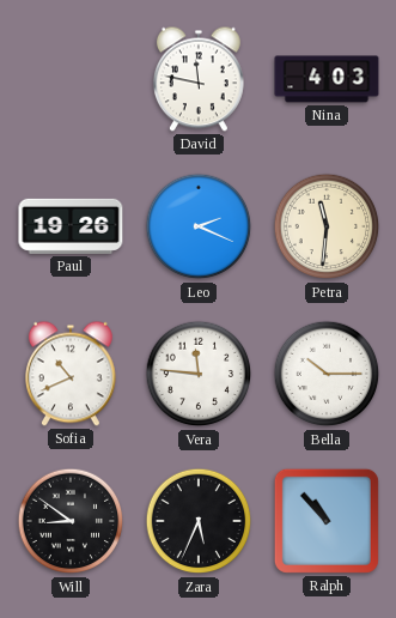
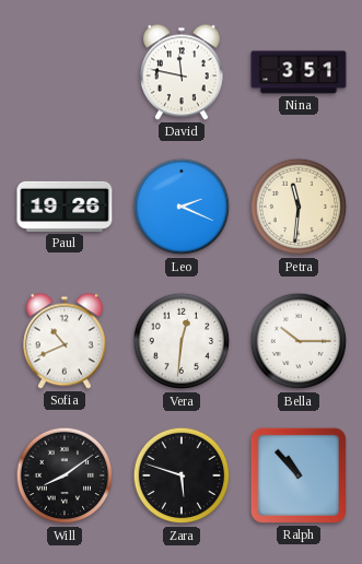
Nina: 4:03 -> 3:51 (299, 72)
Vera: 11:46 -> 12:31 (182, 341)
Will: 8:51 -> 8:09 (65, 475)
Zara: 5:34 -> 5:48 (182, 475)
